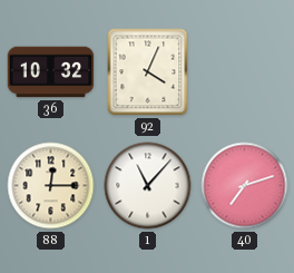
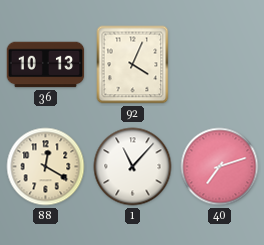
36: 10:32 -> 10:13 (46, 65)
88: 12:15 -> 12:20 (46, 167)
